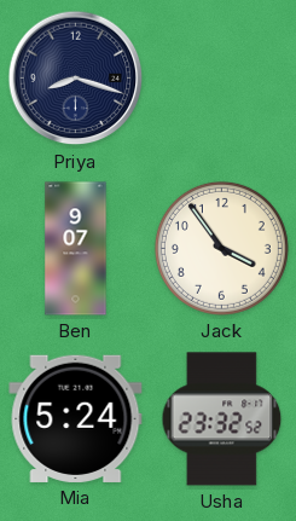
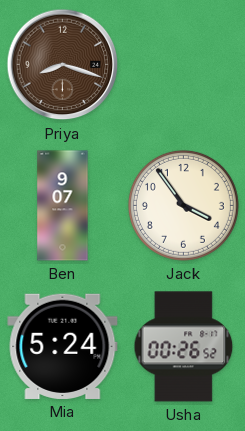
Priya dial: navy -> brown (63, 65)
Usha: 23:32 -> 00:26 (184, 347)
